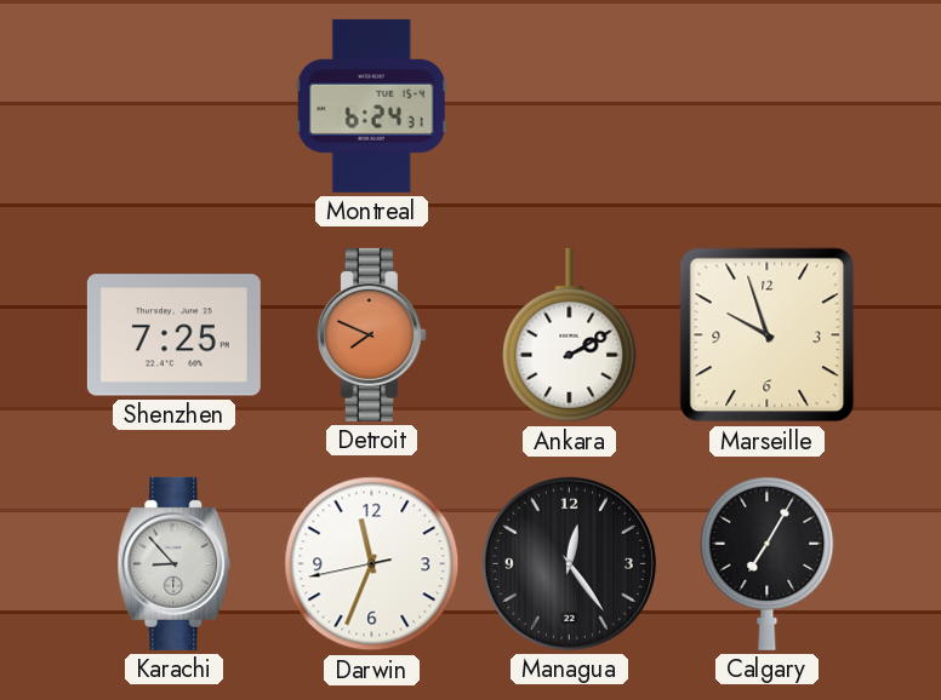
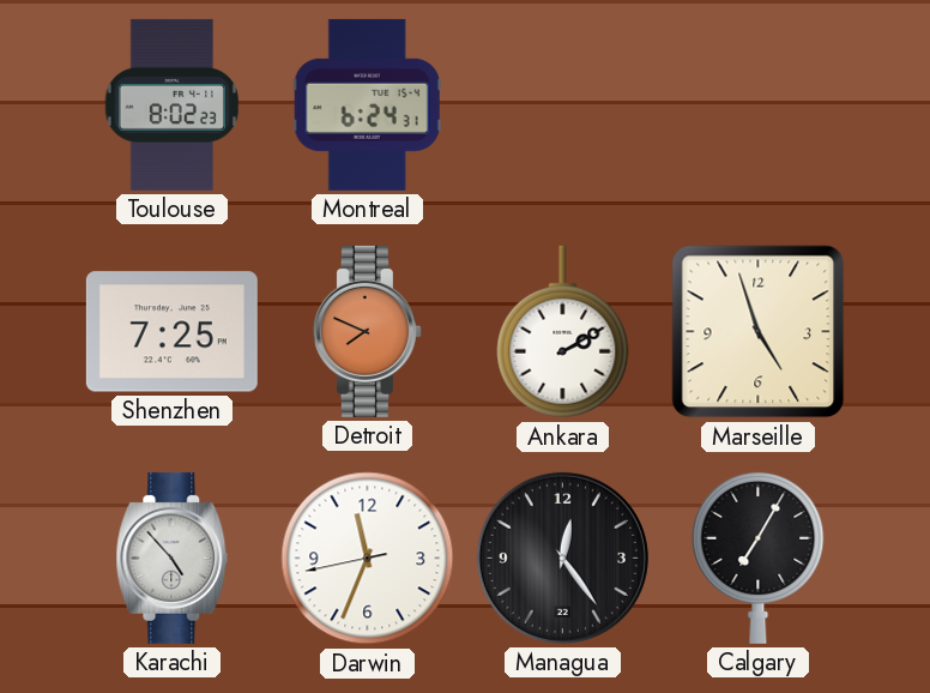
Toulouse: none -> 8:02 (171, 104)
Marseille: 9:57 -> 4:57 (759, 332)
Karachi: 8:53 -> 4:53 (173, 558)
